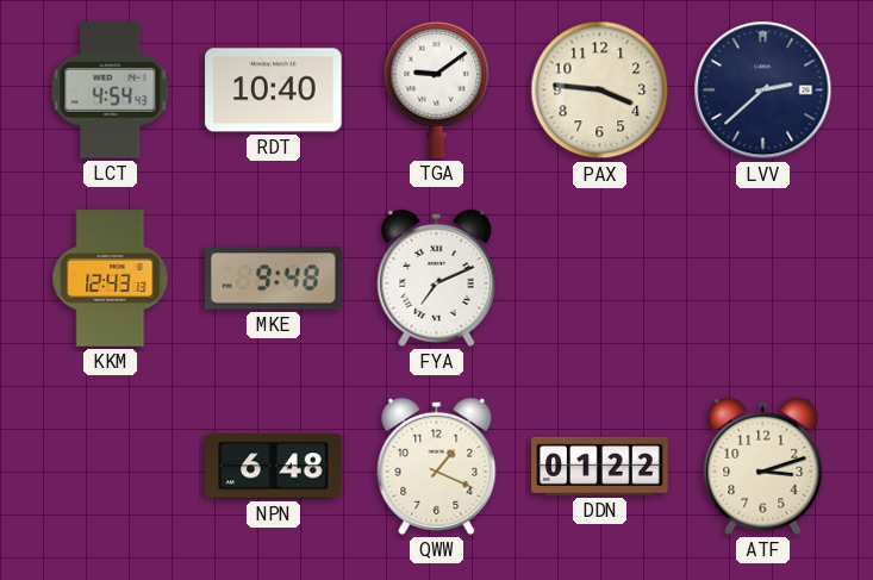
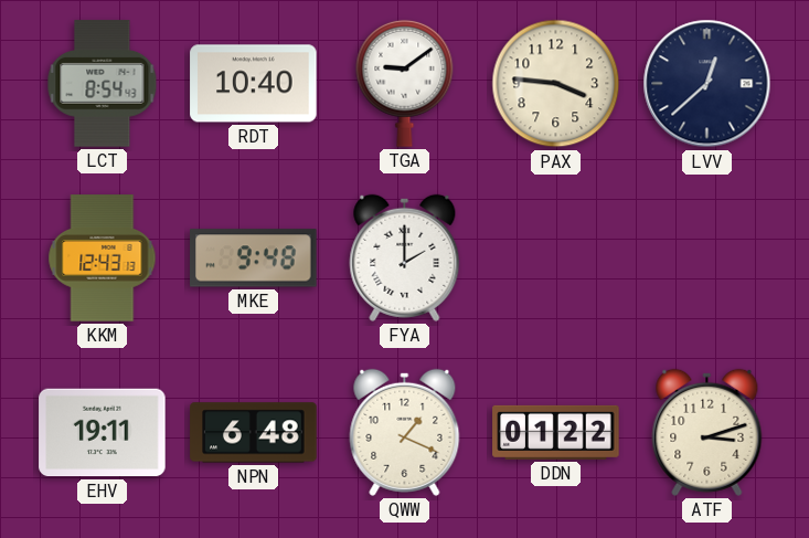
LCT: 4:54 -> 8:54 (103, 84)
LVV: 2:38 -> 12:38 (707, 84)
FYA: 7:11 -> 2:00 (405, 257)
EHV: none -> 19:11 (103, 433)
